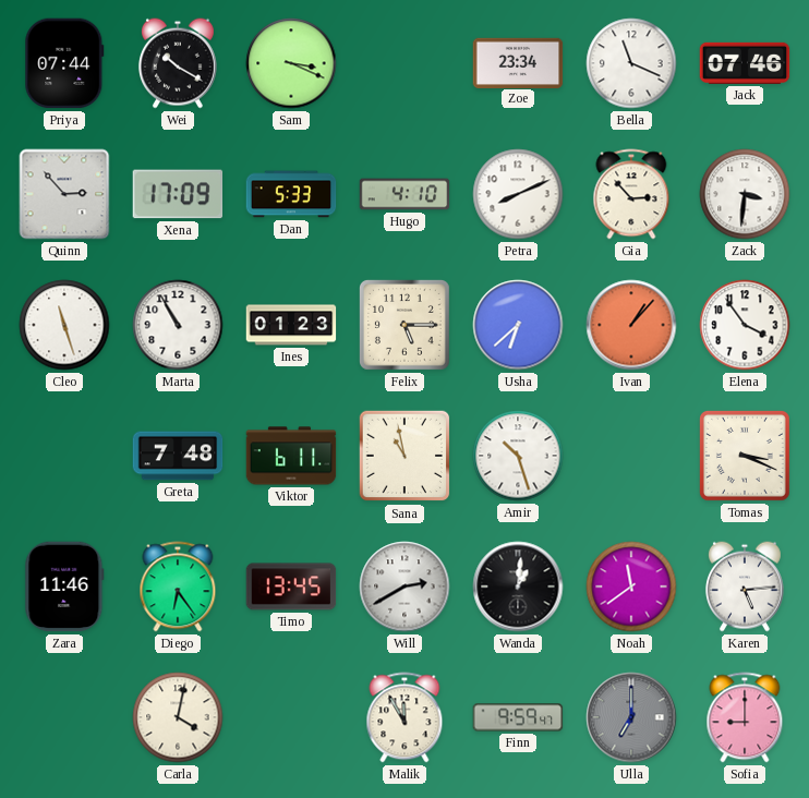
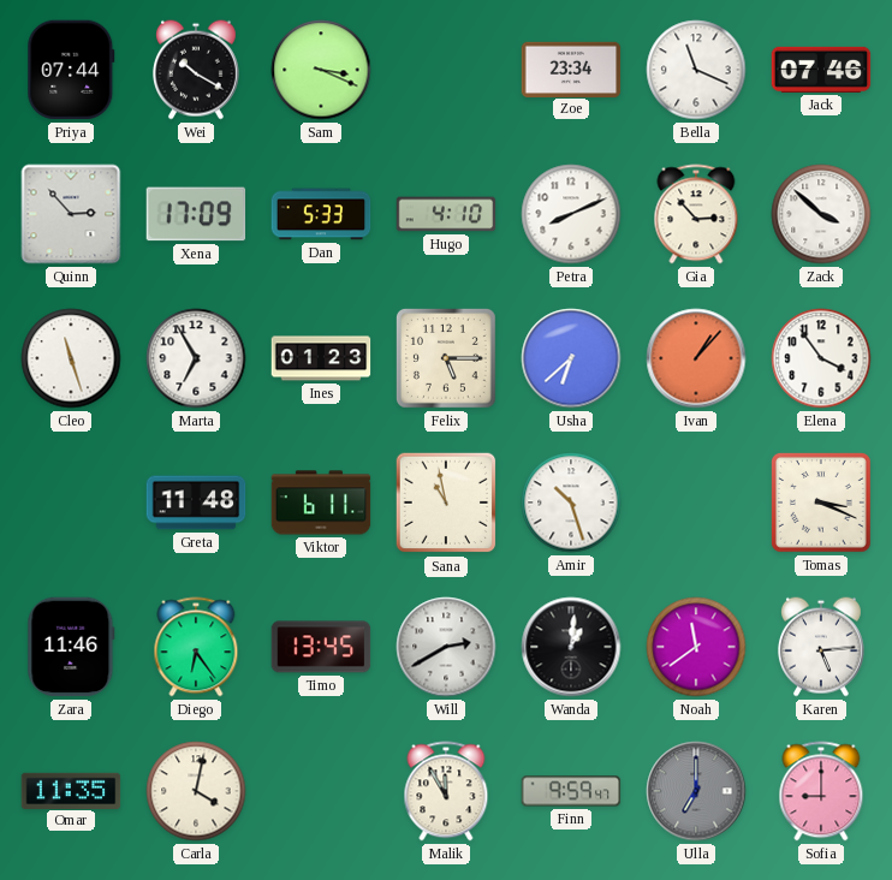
Zack: 3:31 -> 3:52 (821, 214)
Marta: 10:55 -> 6:55 (196, 358)
Greta: 7:48 -> 11:48 (196, 503)
Omar: none -> 11:35 (71, 790)
